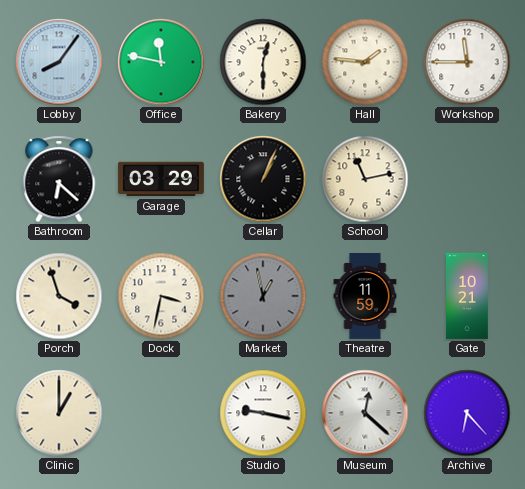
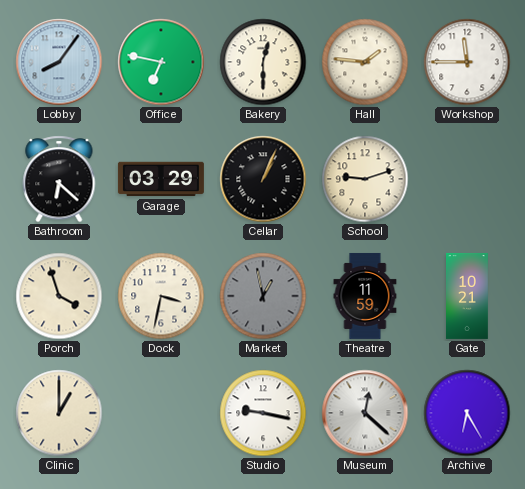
Office: 11:47 -> 6:47 (161, 62)
School: 11:13 -> 9:12 (365, 179)
Archive: 6:23 -> 6:25 (467, 413)
